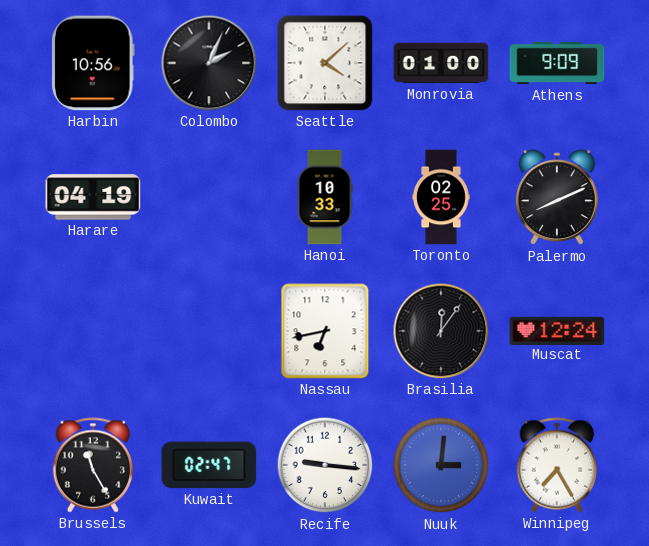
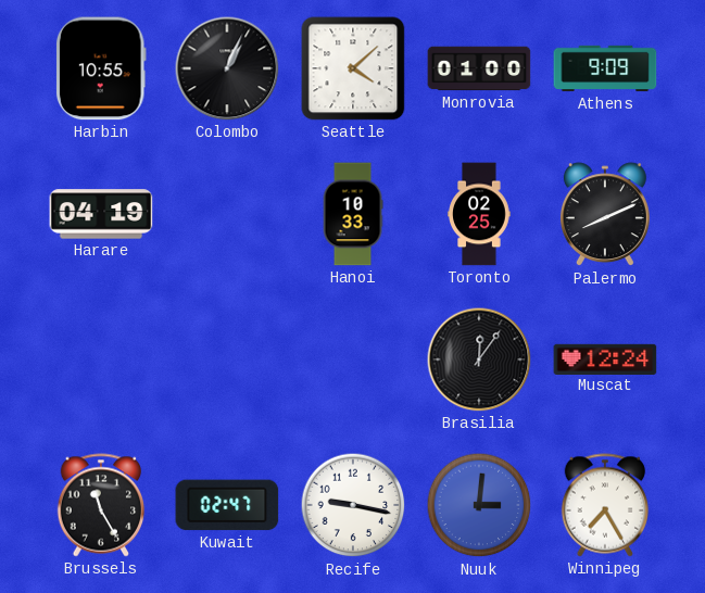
Harbin: 10:56 -> 10:55 (101, 68)
Colombo: 2:04 -> 1:04 (227, 68)
Nassau: 6:43 -> none (325, 331)
Recife: 9:16 -> 9:17 (353, 505)
